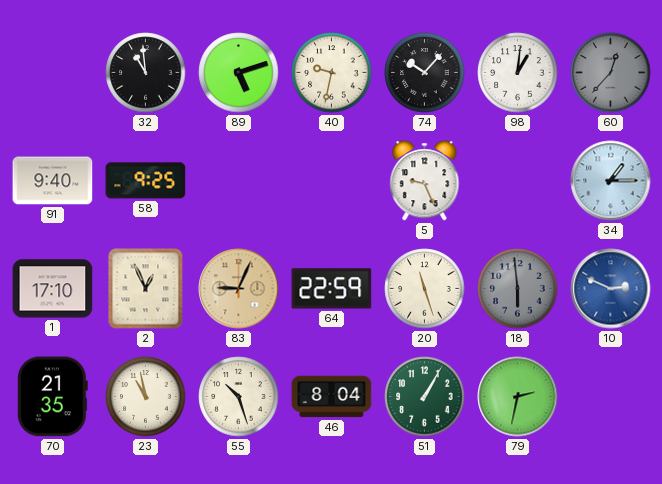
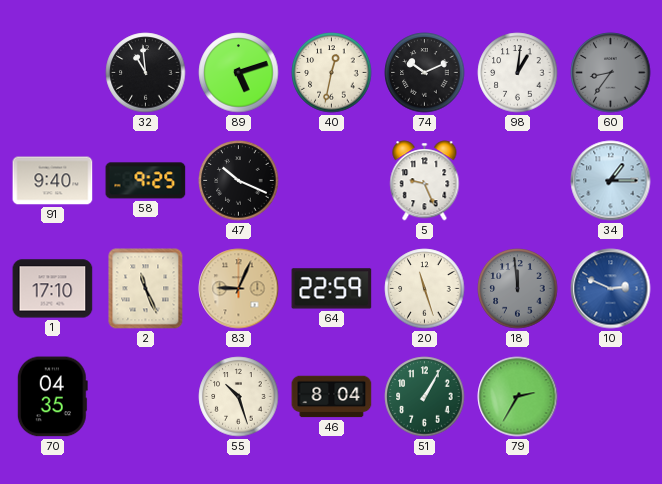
40: 9:32 -> 12:32 (332, 73)
74: 10:07 -> 10:11 (425, 73)
60: 12:37 -> 8:36 (611, 73)
47: none -> 10:19 (239, 181)
2: 12:56 -> 11:26 (146, 289)
18: 5:59 -> 11:59 (518, 289)
70: 21:35 -> 04:35 (52, 397)
23: 10:58 -> none (146, 397)
79: 2:32 -> 2:35 (518, 397)
